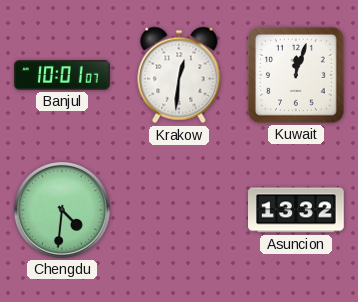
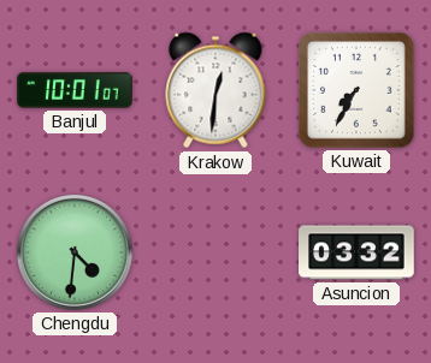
Kuwait: 12:03 -> 7:35 (358, 91)
Asuncion: 13:32 -> 03:32 (356, 252)
